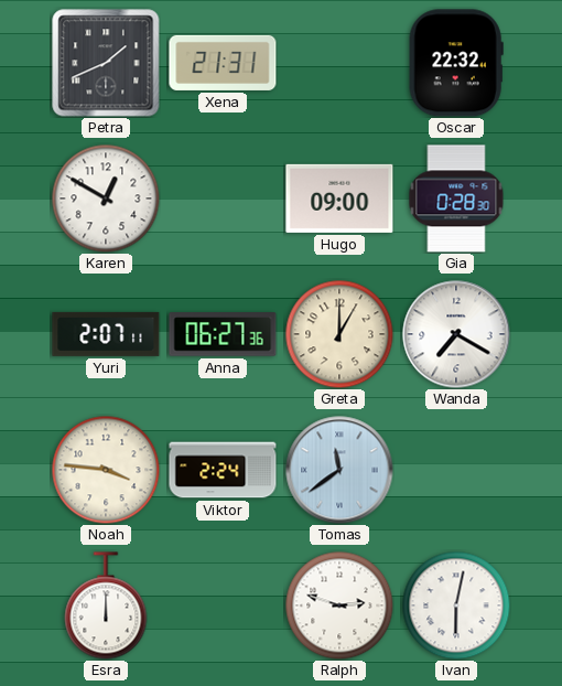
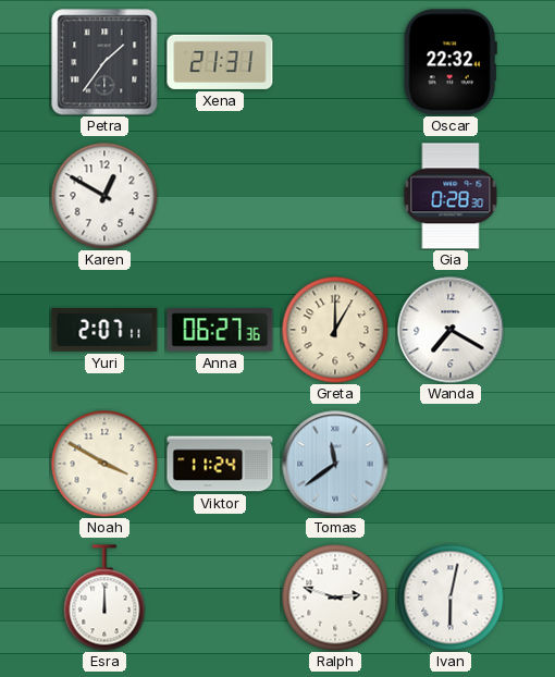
Petra: 1:41 -> 1:36 (104, 62)
Hugo: 09:00 -> none (339, 199)
Noah: 3:46 -> 3:50 (104, 464)
Viktor: 2:24 -> 11:24 (220, 464)
